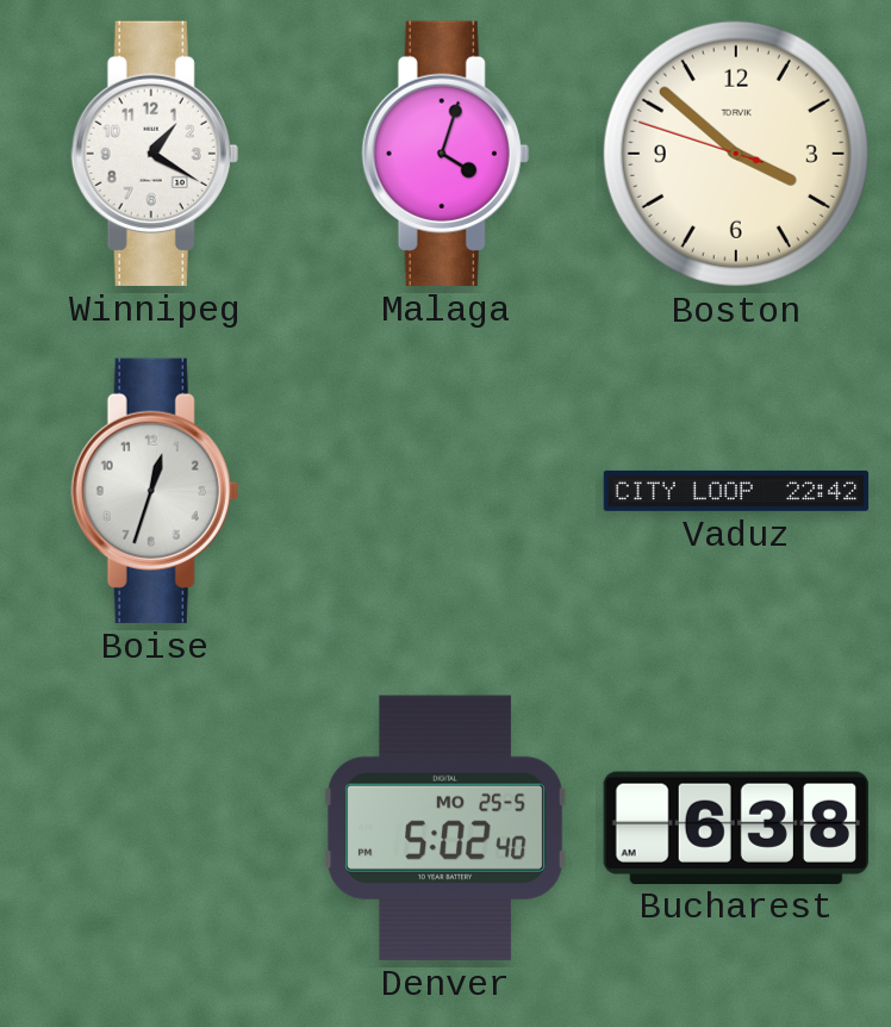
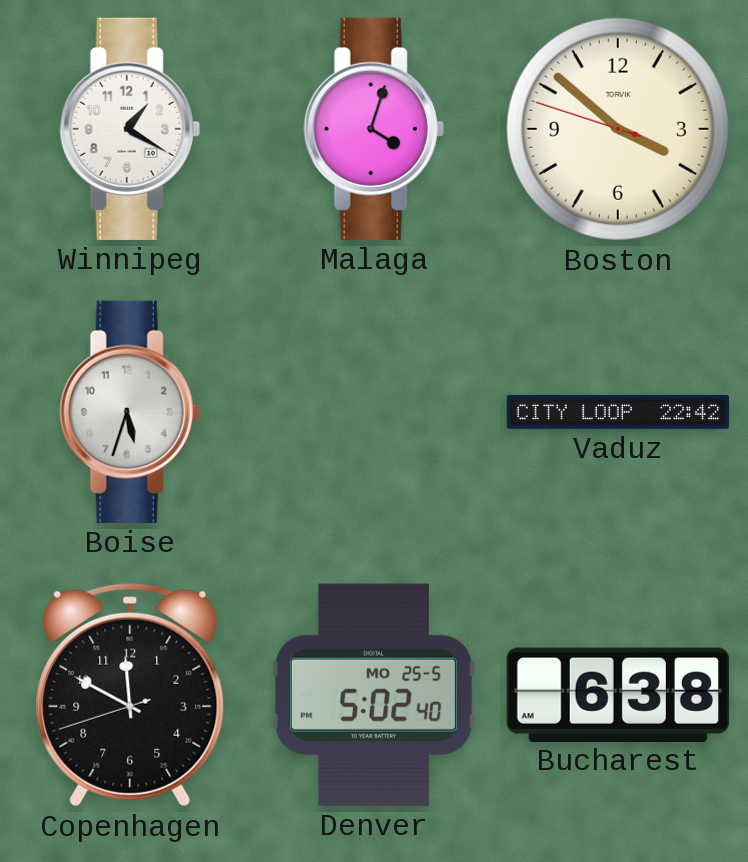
Boise: 12:33 -> 5:33 (130, 412)
Copenhagen: none -> 11:49 (130, 695)
